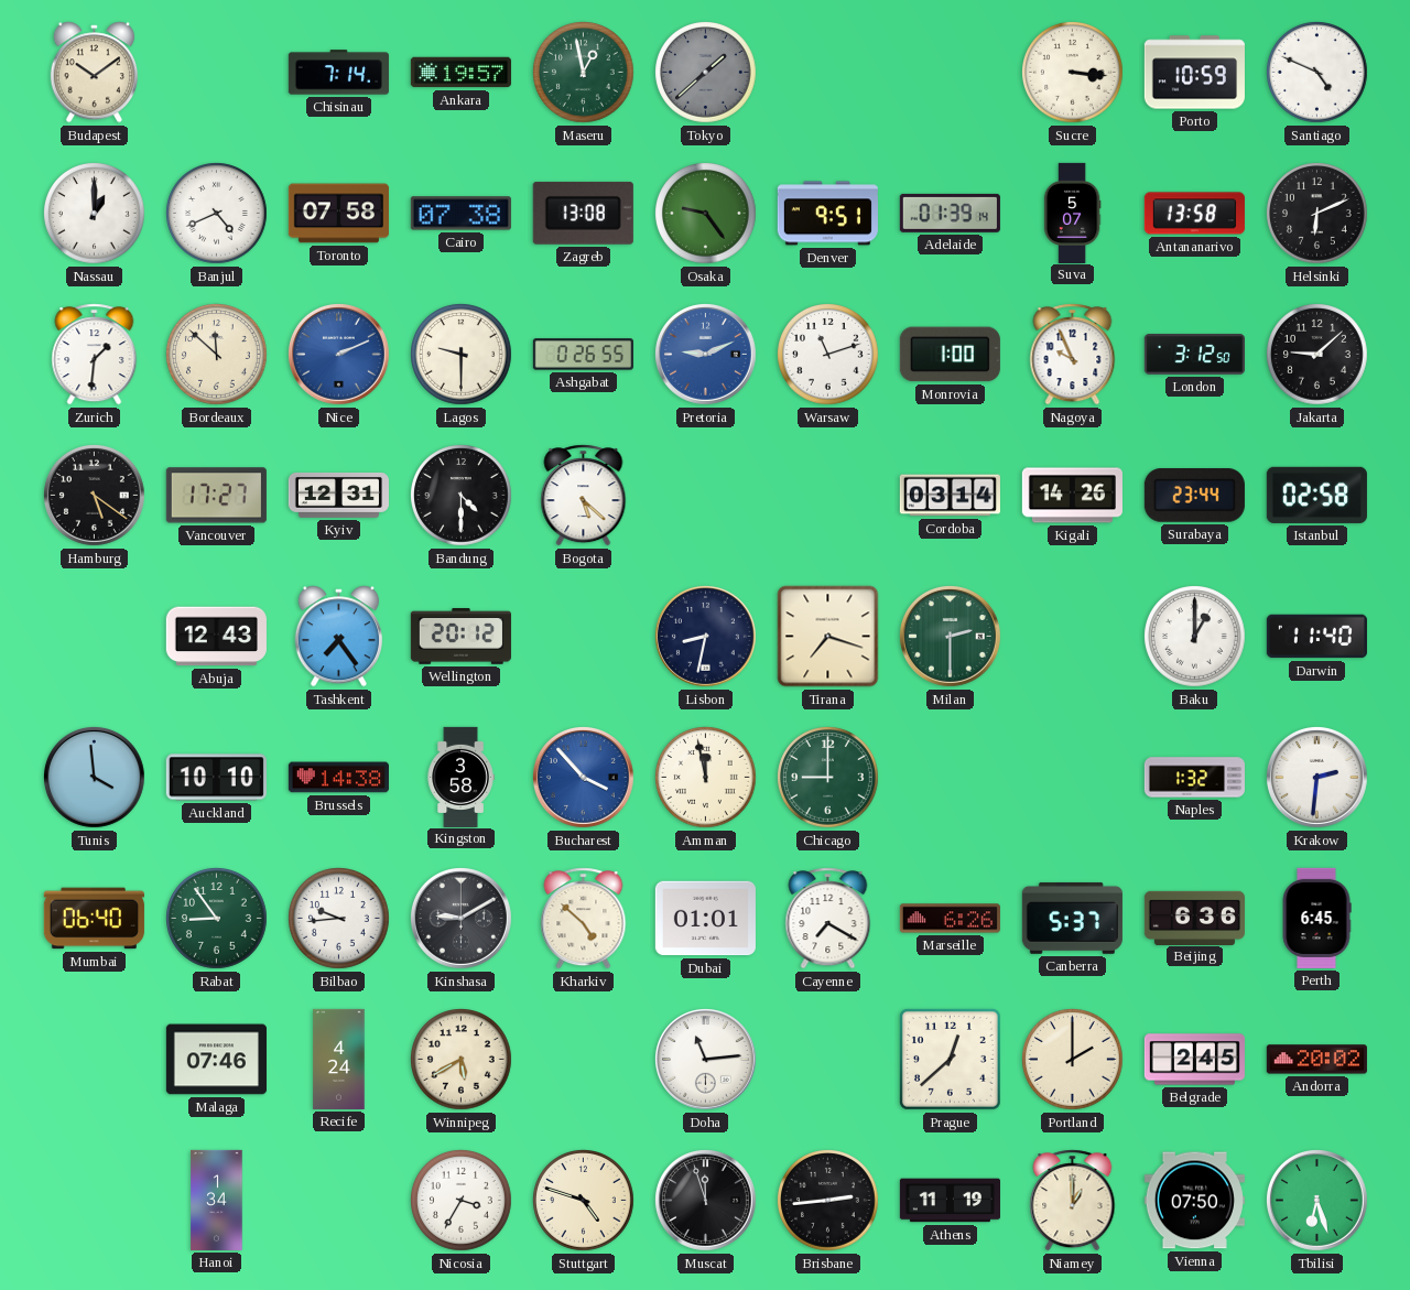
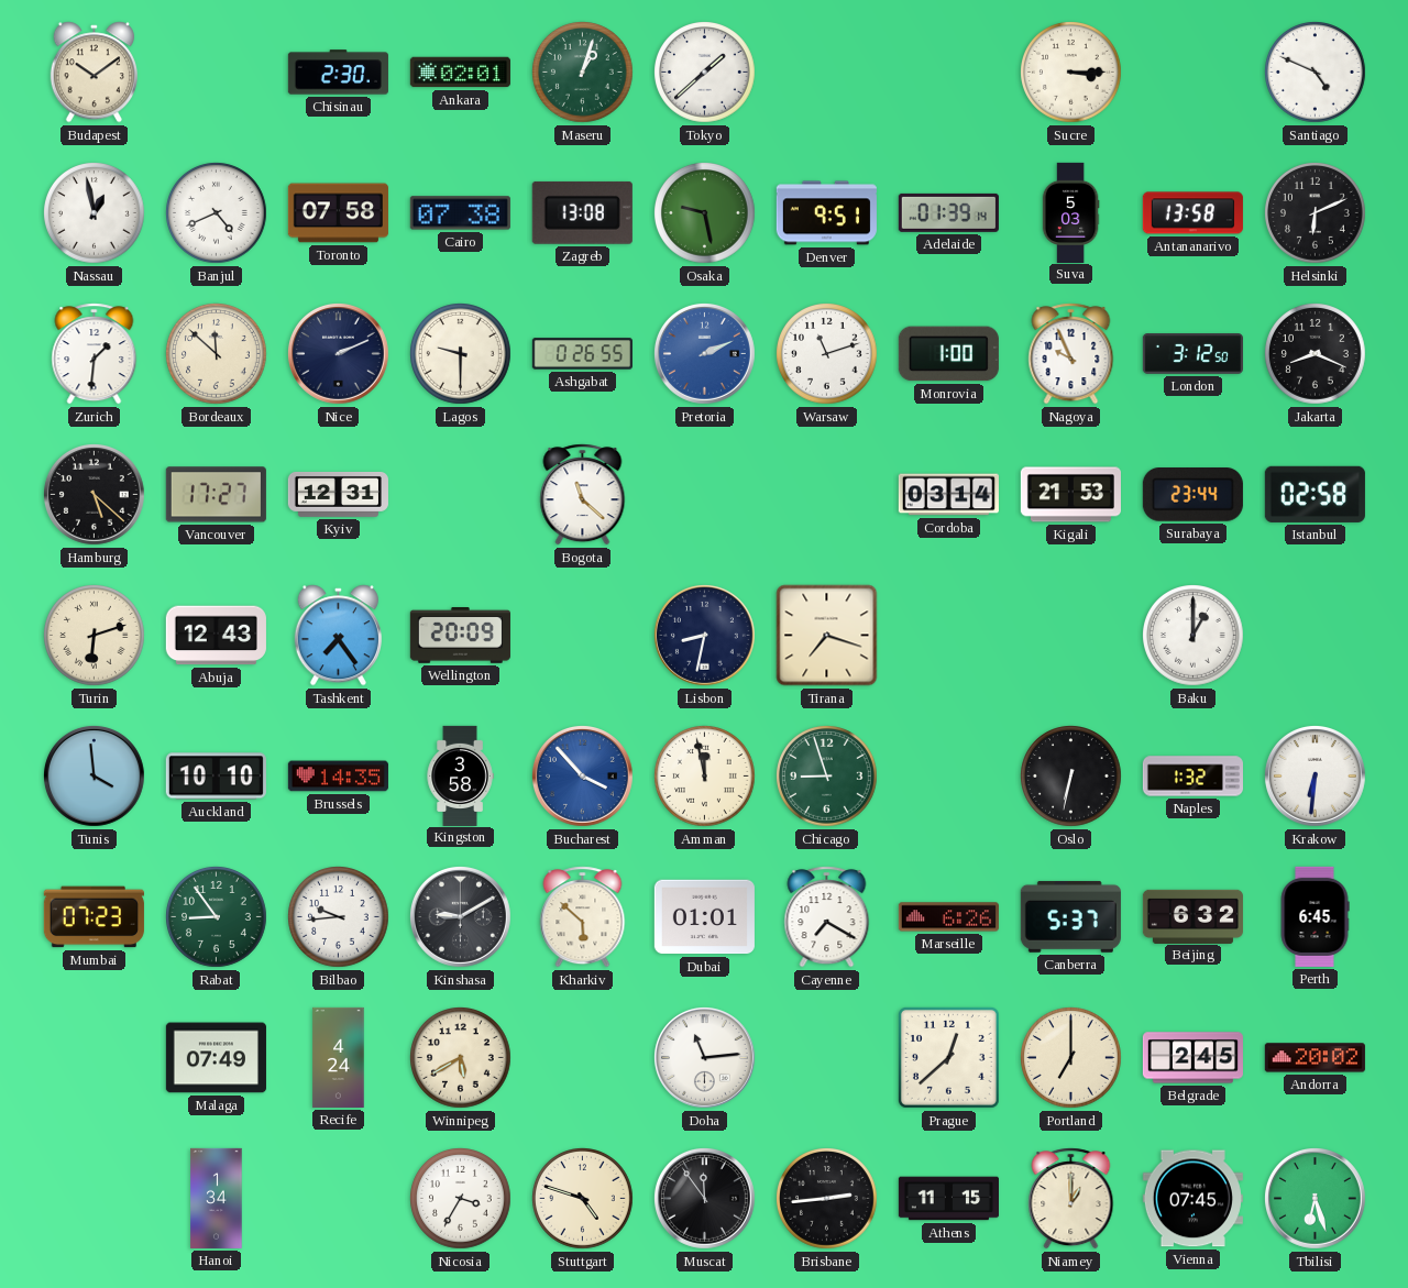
Chisinau: 7:14 -> 2:30 (338, 73)
Ankara: 19:57 -> 02:01 (460, 73)
Maseru: 12:58 -> 1:03 (583, 73)
Tokyo dial: grey -> white (705, 73)
Sucre: 3:16 -> 3:15 (1071, 73)
Porto: 10:59 -> none (1194, 73)
Nassau: 1:00 -> 12:58 (95, 213)
Osaka: 9:24 -> 9:28 (705, 213)
Suva: 5:07 -> 5:03 (1070, 212)
Nice dial: blue -> navy (338, 353)
Pretoria: 9:11 -> 2:11 (704, 353)
Jakarta: 9:08 -> 8:19 (1316, 354)
Hamburg: 5:21 -> 5:22 (94, 494)
Bandung: 4:30 -> none (462, 496)
Bogota: 5:22 -> 11:22 (583, 495)
Kigali: 14:26 -> 21:53 (1070, 495)
Turin: none -> 6:12 (95, 636)
Wellington: 20:12 -> 20:09 (460, 636)
Milan: 2:30 -> none (950, 636)
Darwin: 11:40 -> none (1316, 637)
Brussels: 14:38 -> 14:35 (338, 777)
Chicago: 9:00 -> 8:57 (827, 777)
Oslo: none -> 6:32 (1071, 777)
Krakow: 2:31 -> 6:31 (1314, 775)
Mumbai: 06:40 -> 07:23 (94, 917)
Kharkiv: 4:52 -> 5:52 (583, 917)
Beijing: 6:36 -> 6:32 (1192, 916)
Malaga: 07:46 -> 07:49 (216, 1058)
Portland: 2:00 -> 7:00 (1071, 1058)
Muscat: 11:57 -> 11:54 (704, 1198)
Athens: 11:19 -> 11:15 (948, 1199)
Vienna: 07:50 -> 07:45 (1192, 1199)
